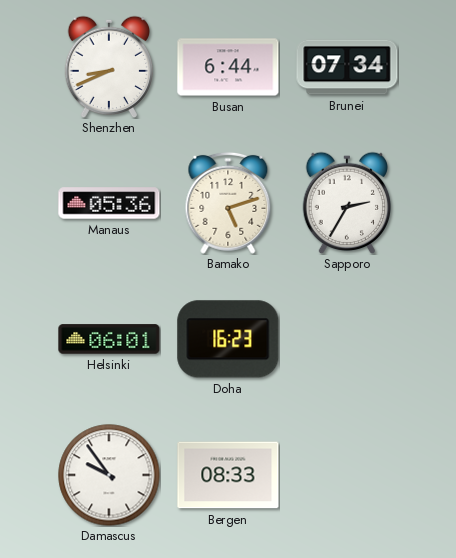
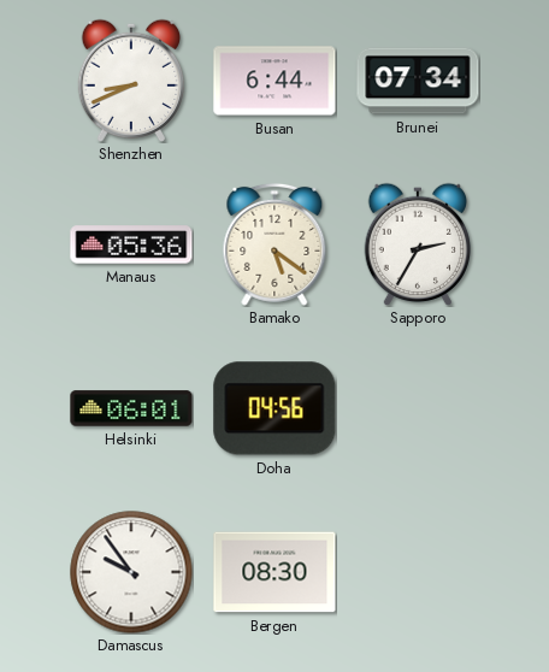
Bamako: 5:12 -> 5:21 (274, 244)
Doha: 16:23 -> 04:56 (274, 408)
Bergen: 08:33 -> 08:30 (274, 572)
